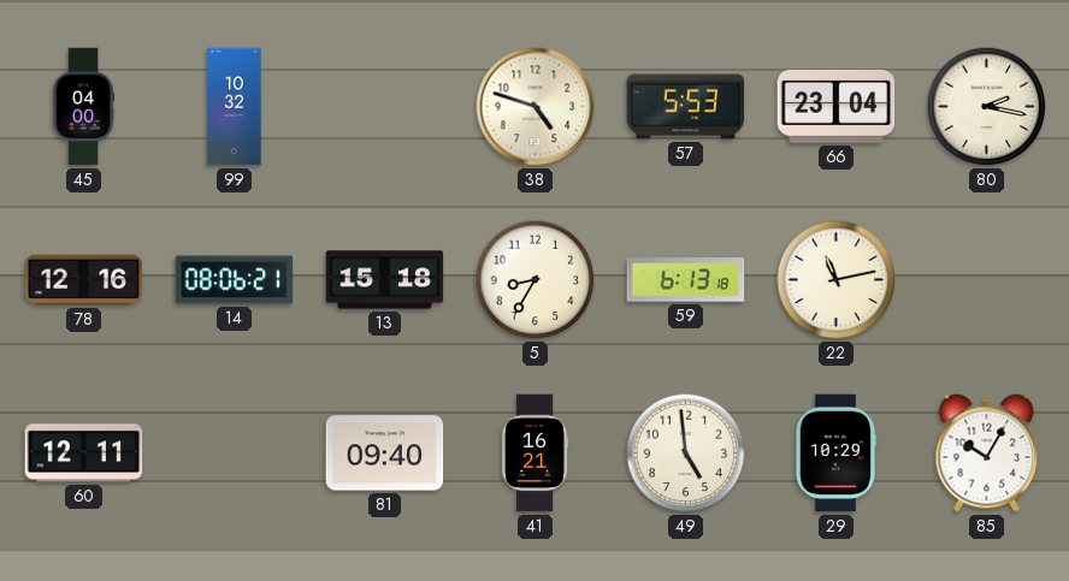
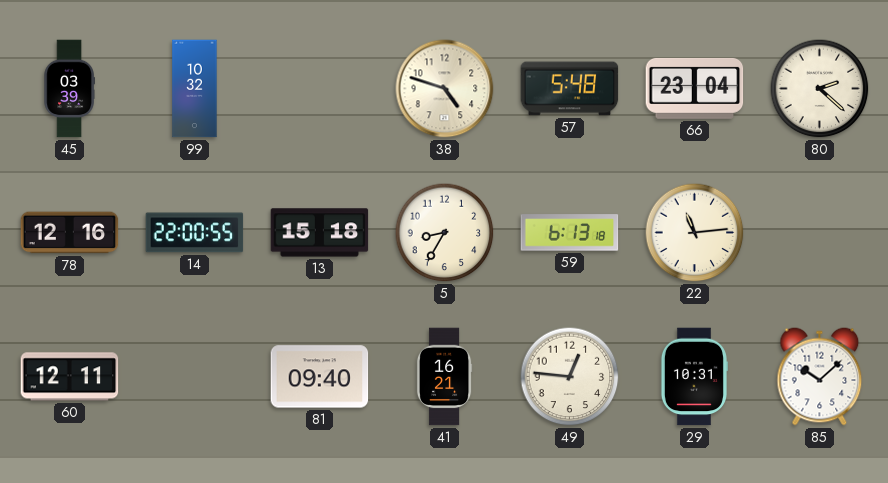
45: 04:00 -> 03:39 (69, 89)
57: 5:53 -> 5:48 (570, 89)
80: 2:17 -> 2:22 (820, 89)
14: 08:06 -> 22:00 (195, 233)
22: 11:13 -> 11:14 (695, 233)
49: 4:59 -> 12:46 (570, 377)
29: 10:29 -> 10:31 (694, 377)
85: 10:05 -> 10:08 (820, 377)
